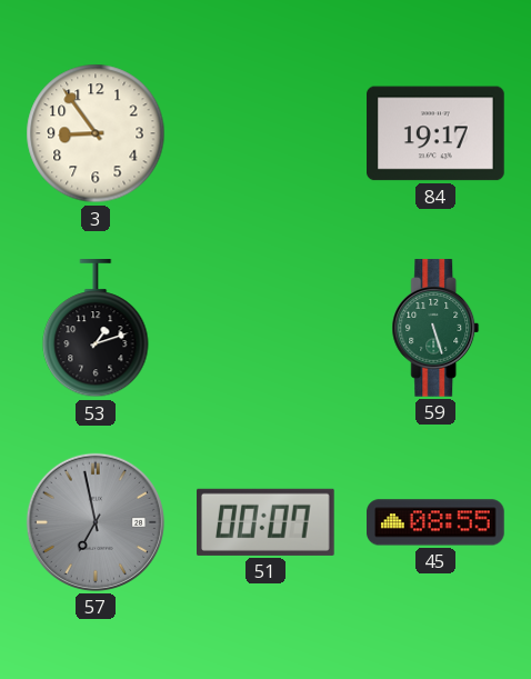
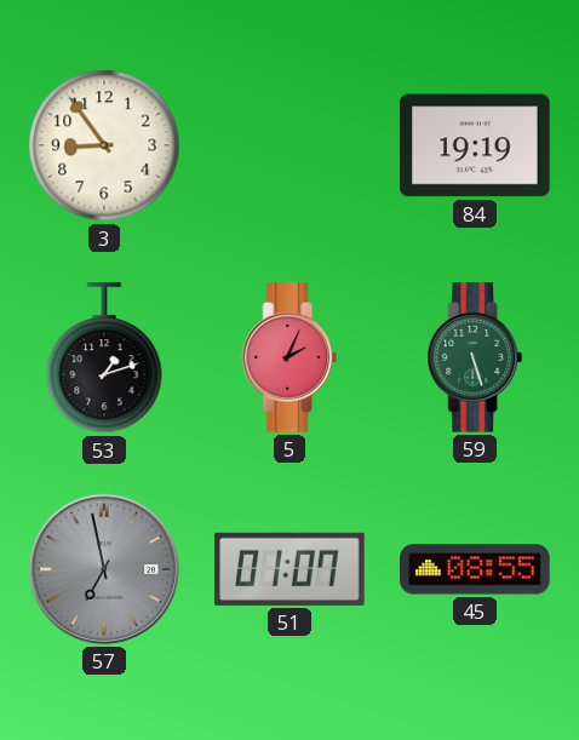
84: 19:17 -> 19:19 (476, 145)
5: none -> 2:04 (289, 357)
51: 00:07 -> 01:07 (291, 569)
